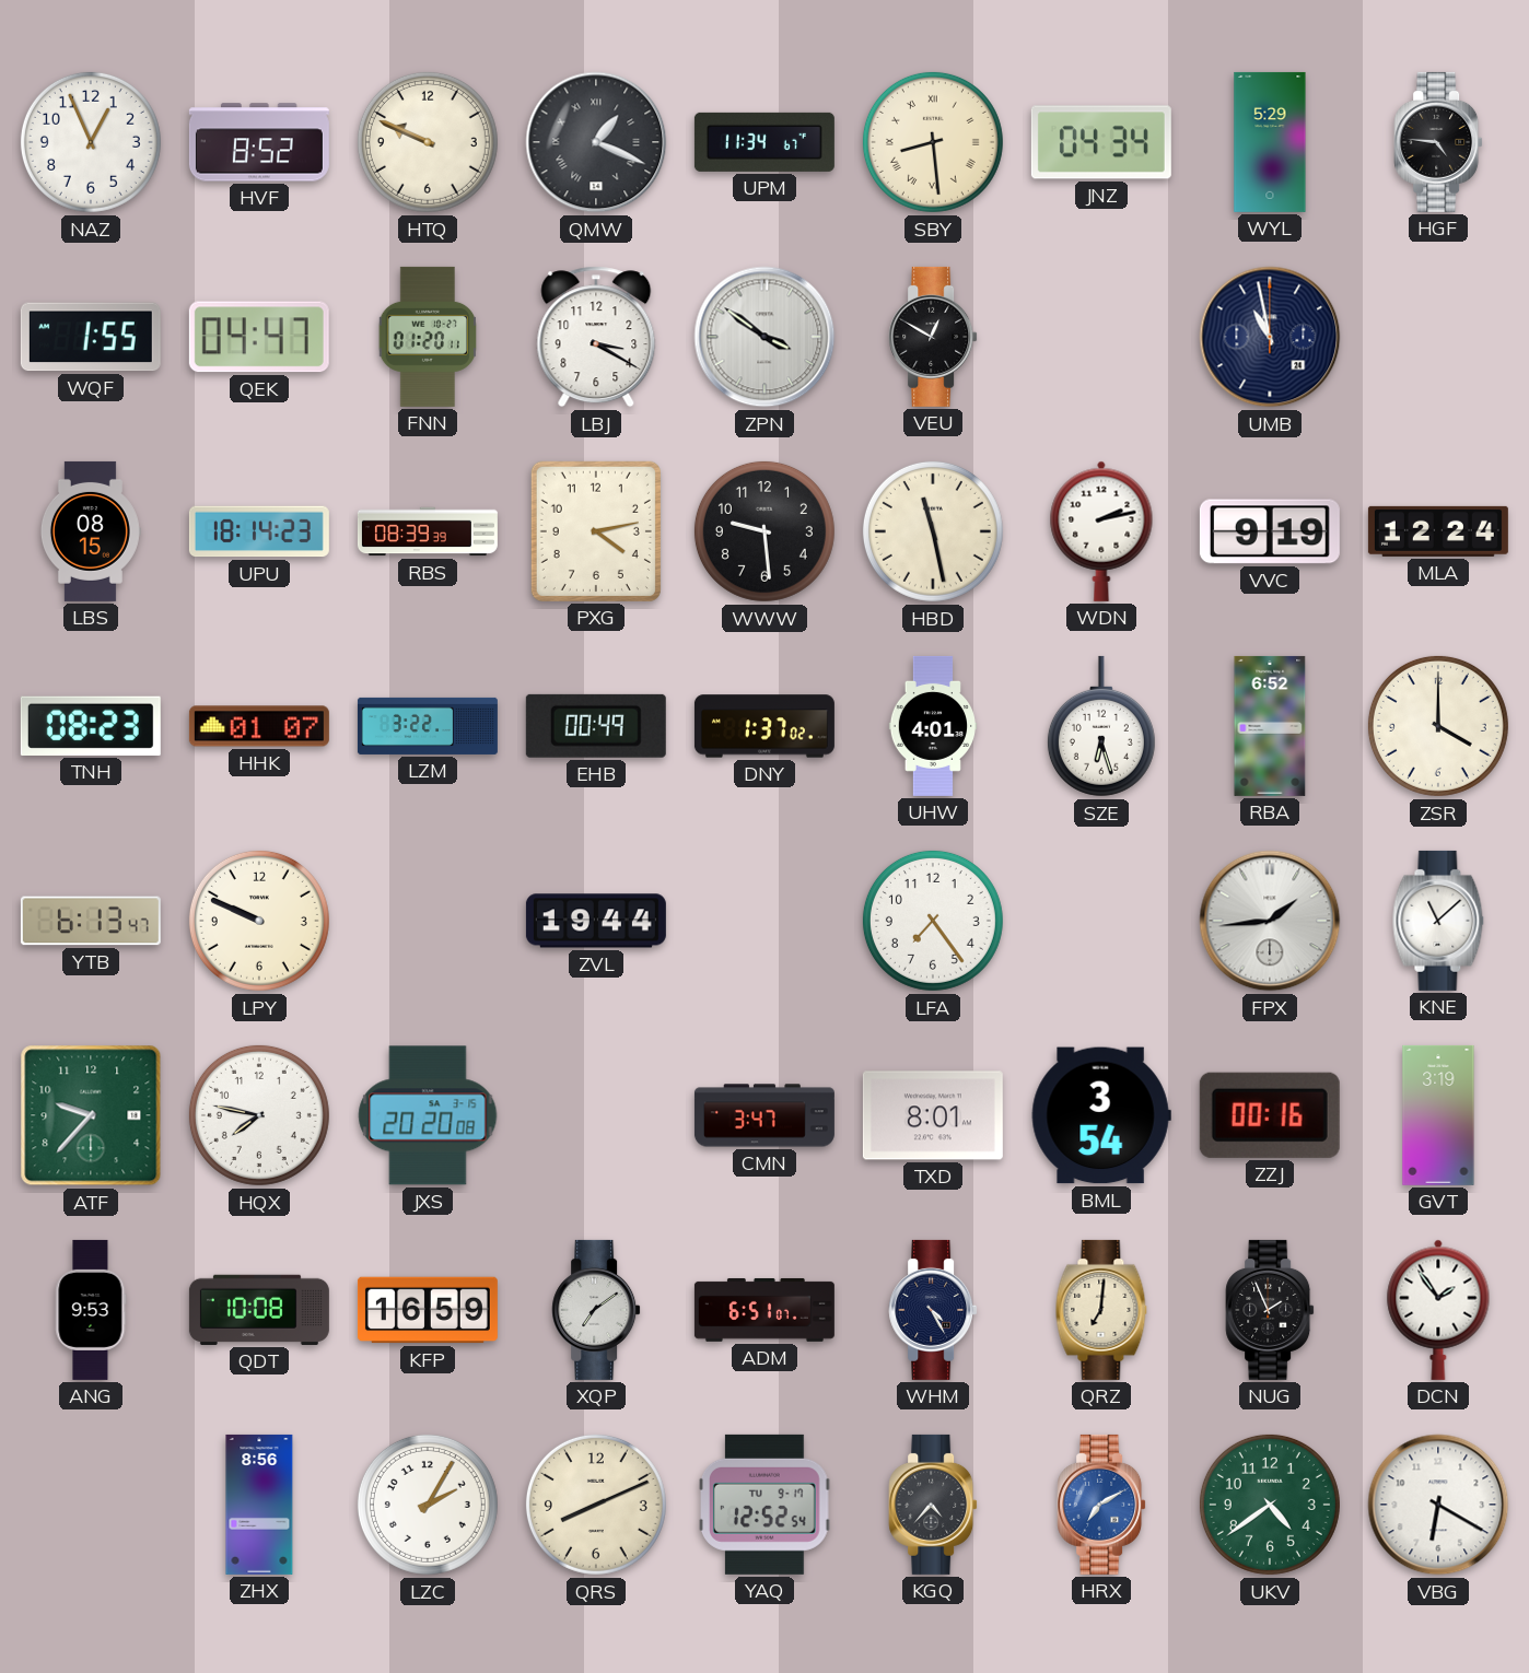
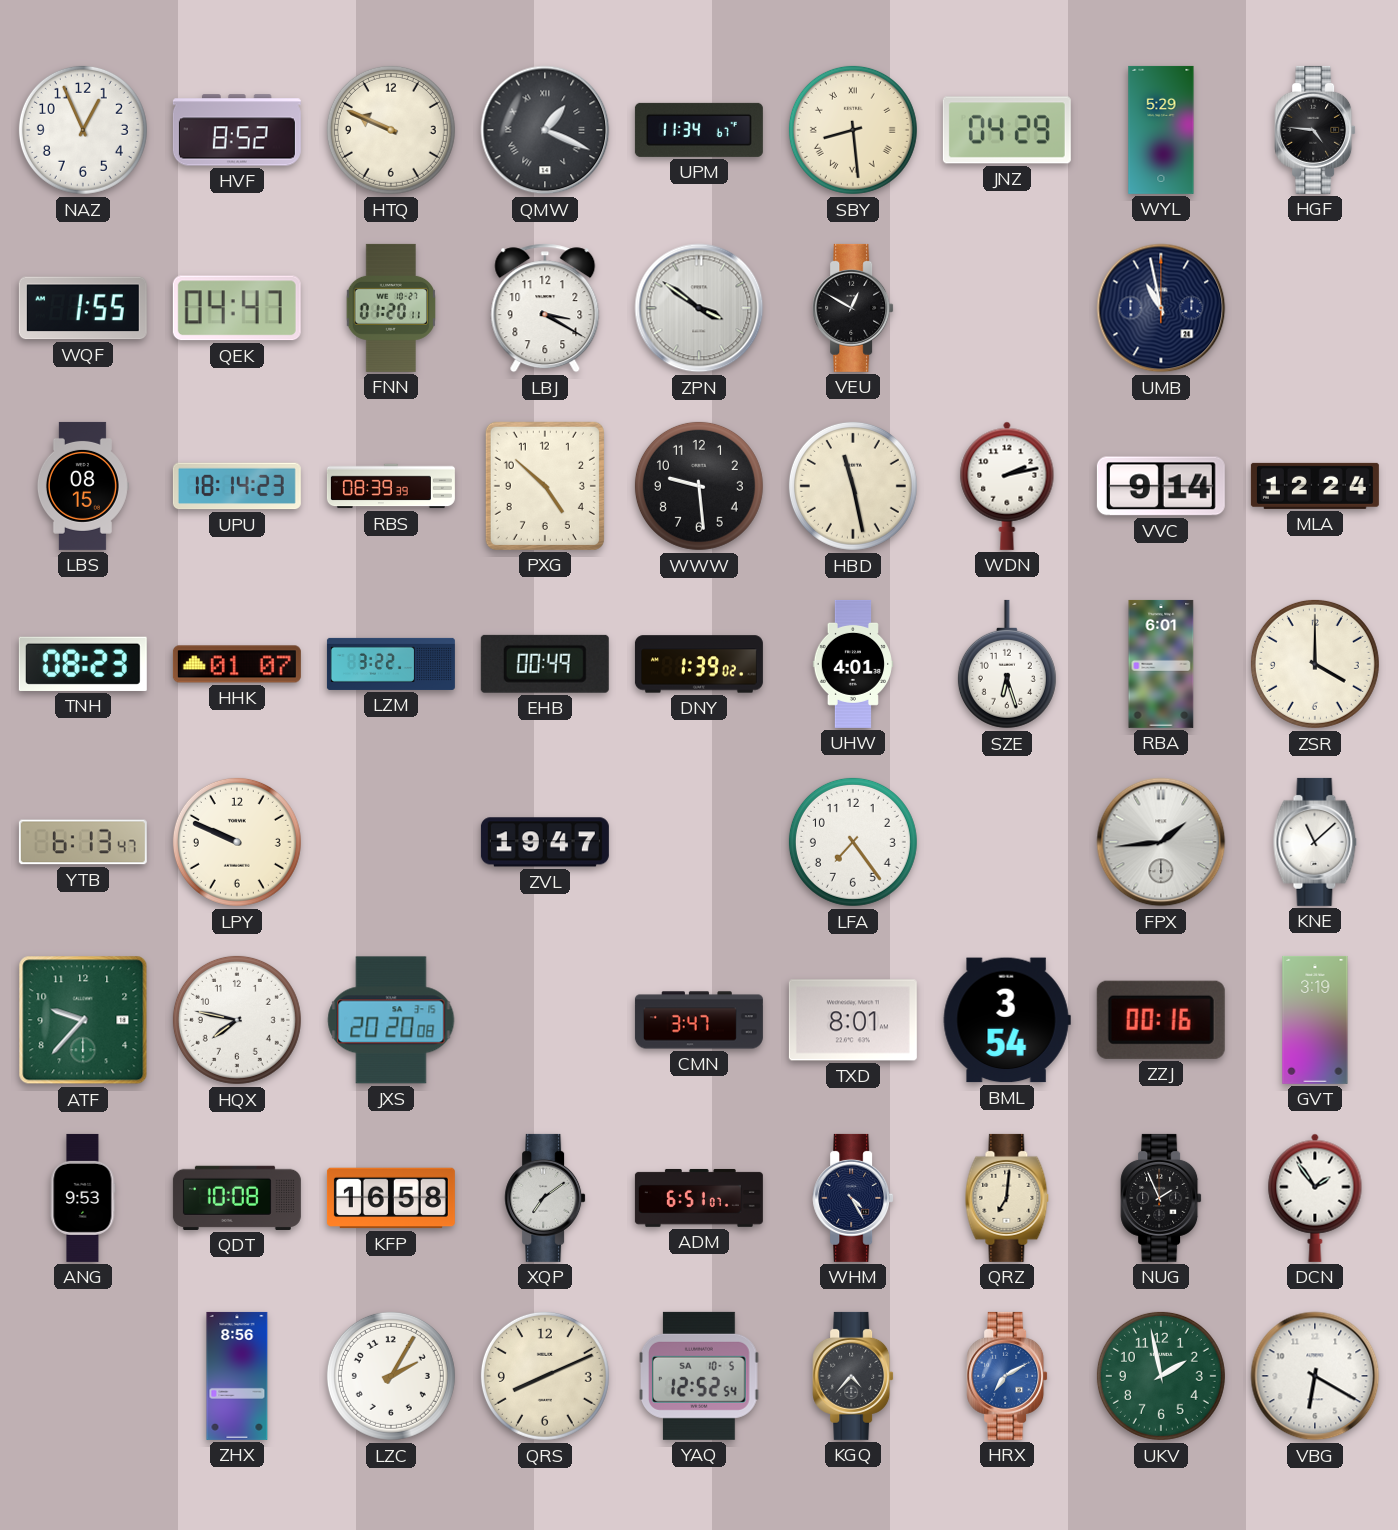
JNZ: 04:34 -> 04:29 (1007, 130)
PXG: 4:13 -> 4:52 (545, 486)
VVC: 9:19 -> 9:14 (1161, 486)
DNY: 1:37 -> 1:39 (699, 664)
RBA: 6:52 -> 6:01 (1161, 664)
ZVL: 19:44 -> 19:47 (545, 842)
KFP: 16:59 -> 16:58 (391, 1198)
YAQ date: TU 9-17 -> SA 10-5 (700, 1376)
UKV: 4:39 -> 1:58 (1161, 1376)
